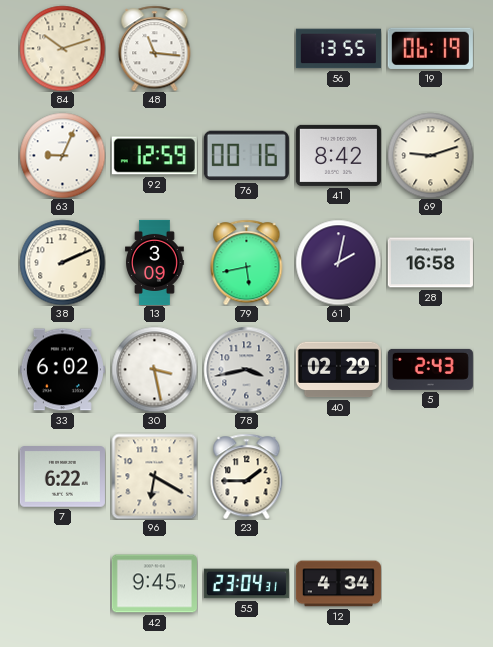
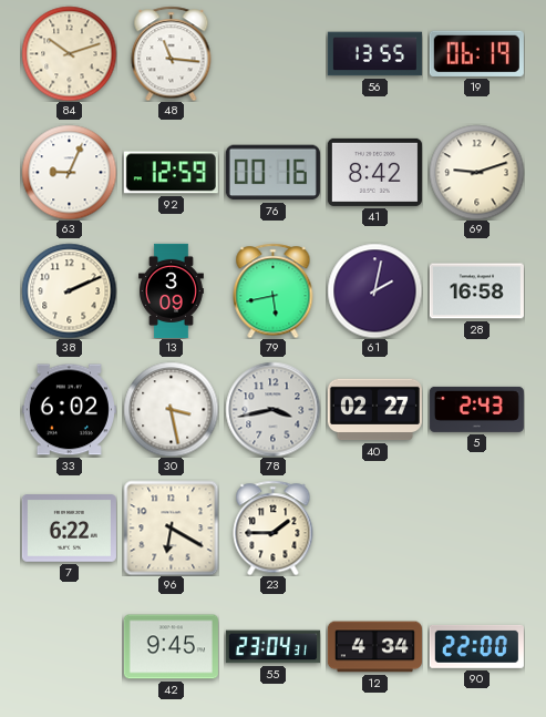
40: 02:29 -> 02:27 (374, 410)
90: none -> 22:00 (476, 646)
